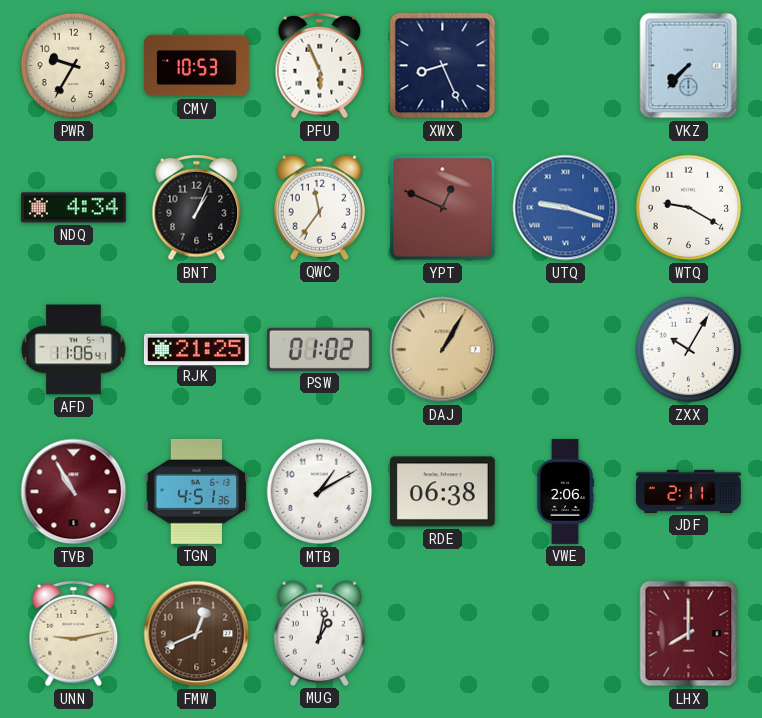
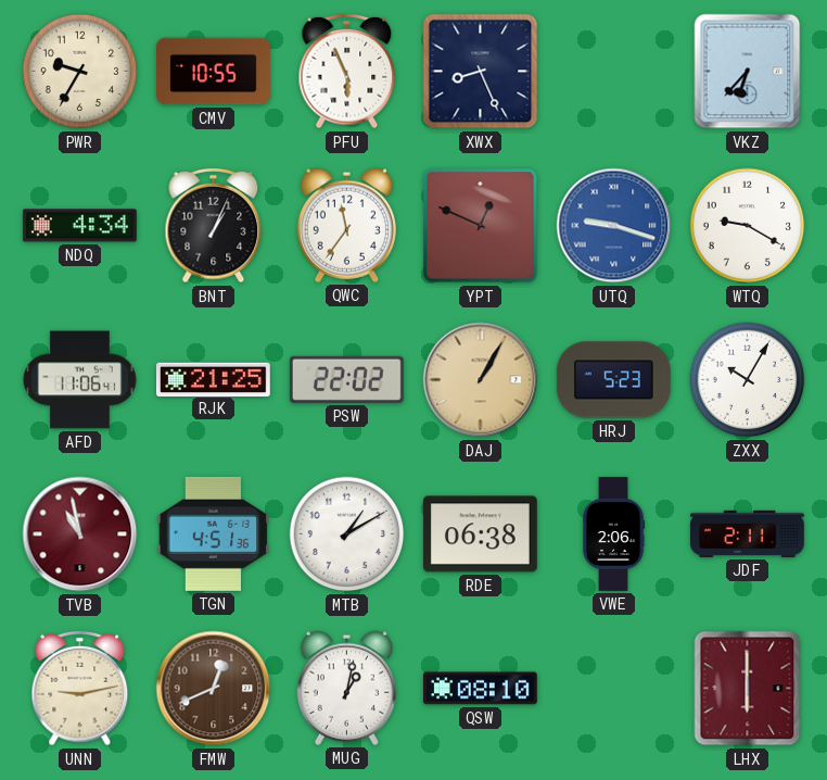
CMV: 10:53 -> 10:55 (214, 72)
VKZ: 7:37 -> 6:37 (748, 72)
PSW: 01:02 -> 22:02 (346, 379)
HRJ: none -> 5:23 (613, 380)
TVB: 10:55 -> 10:58 (80, 534)
QSW: none -> 08:10 (480, 689)
LHX: 8:00 -> 6:00 (748, 689)
